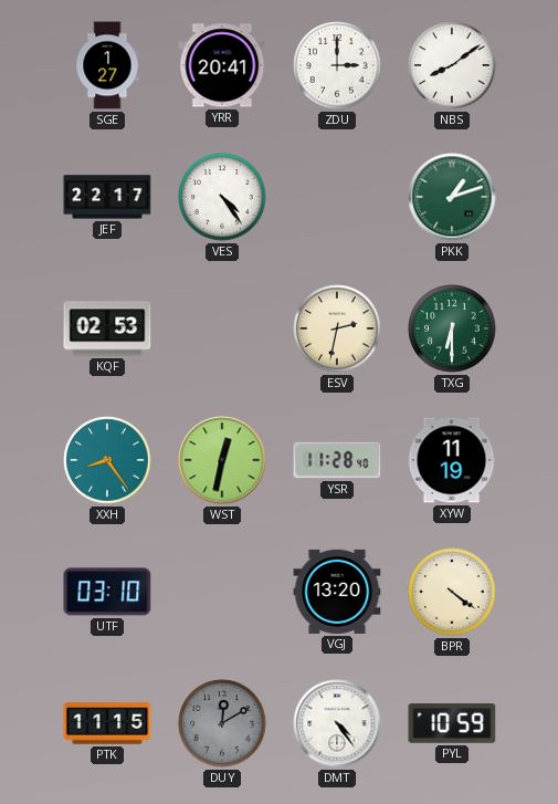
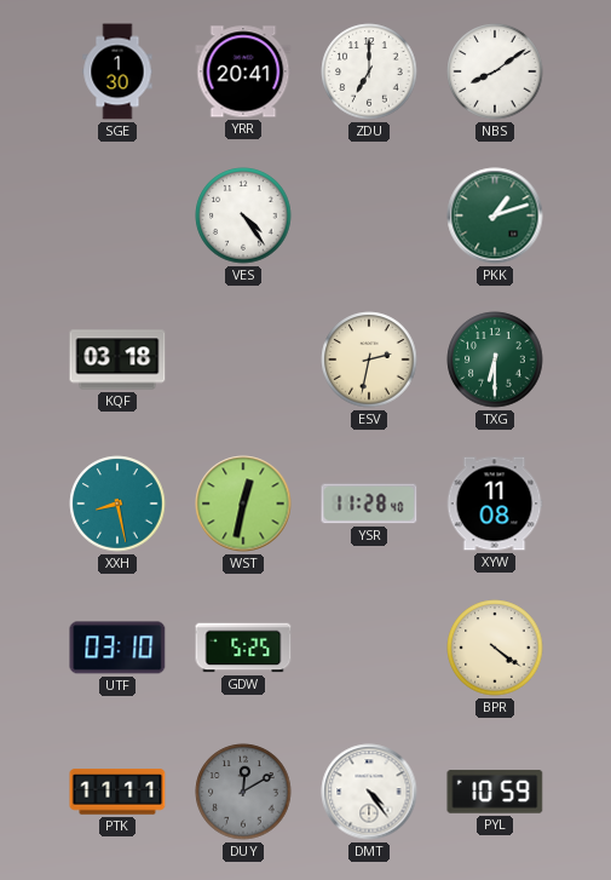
SGE: 1:27 -> 1:30 (117, 71)
ZDU: 3:00 -> 7:00 (369, 71)
JEF: 22:17 -> none (107, 197)
KQF: 02:53 -> 03:18 (117, 360)
XXH: 8:24 -> 8:28 (117, 504)
XYW: 11:19 -> 11:08 (495, 504)
GDW: none -> 5:25 (243, 648)
VGJ: 13:20 -> none (337, 592)
PTK: 11:15 -> 11:11 (117, 792)
